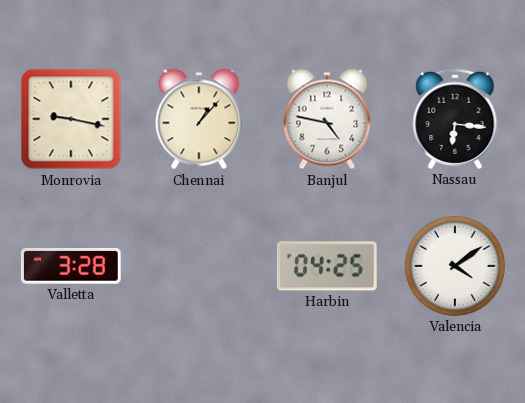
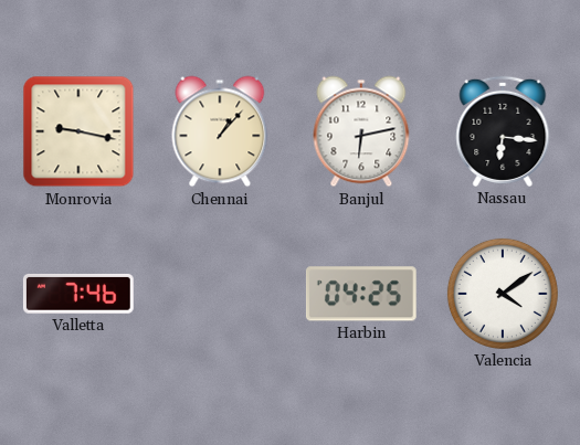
Banjul: 4:47 -> 6:13 (361, 131)
Valletta: 3:28 -> 7:46 (78, 294)
